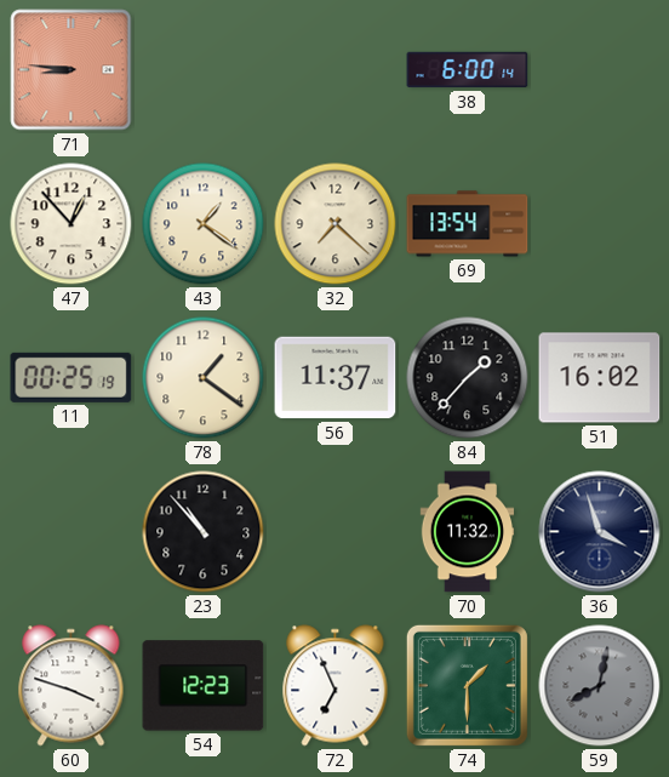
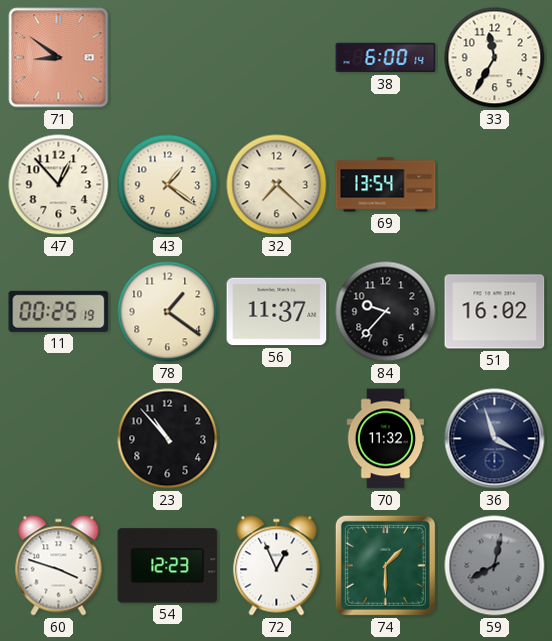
71: 8:46 -> 8:51 (59, 58)
33: none -> 11:35 (495, 58)
84: 1:37 -> 9:37 (386, 312)
72: 6:56 -> 12:56 (277, 566)
